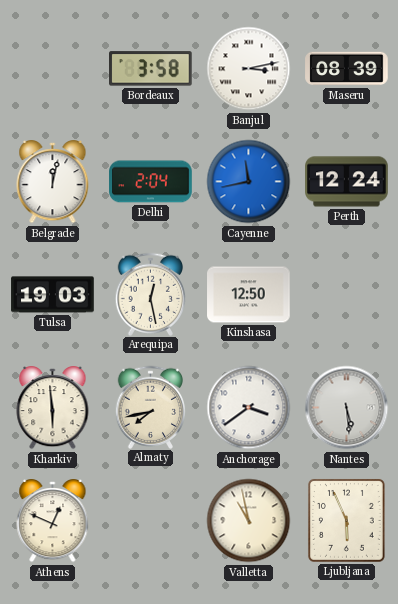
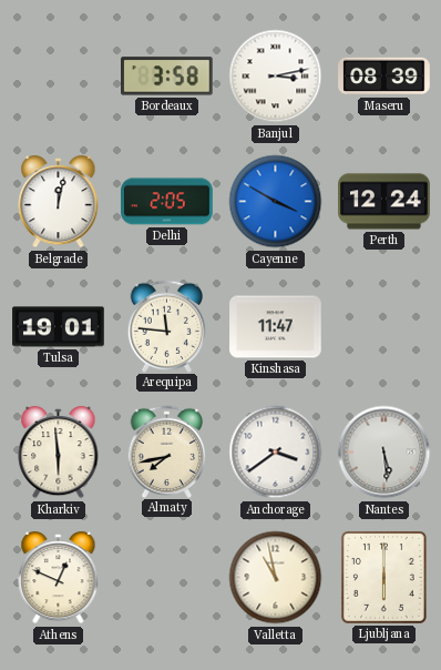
Delhi: 2:04 -> 2:05 (167, 202)
Cayenne: 11:43 -> 3:50 (276, 202)
Tulsa: 19:03 -> 19:01 (59, 327)
Arequipa: 12:28 -> 11:46 (167, 326)
Kinshasa: 12:50 -> 11:47 (276, 327)
Ljubljana: 5:56 -> 6:00 (383, 577)
